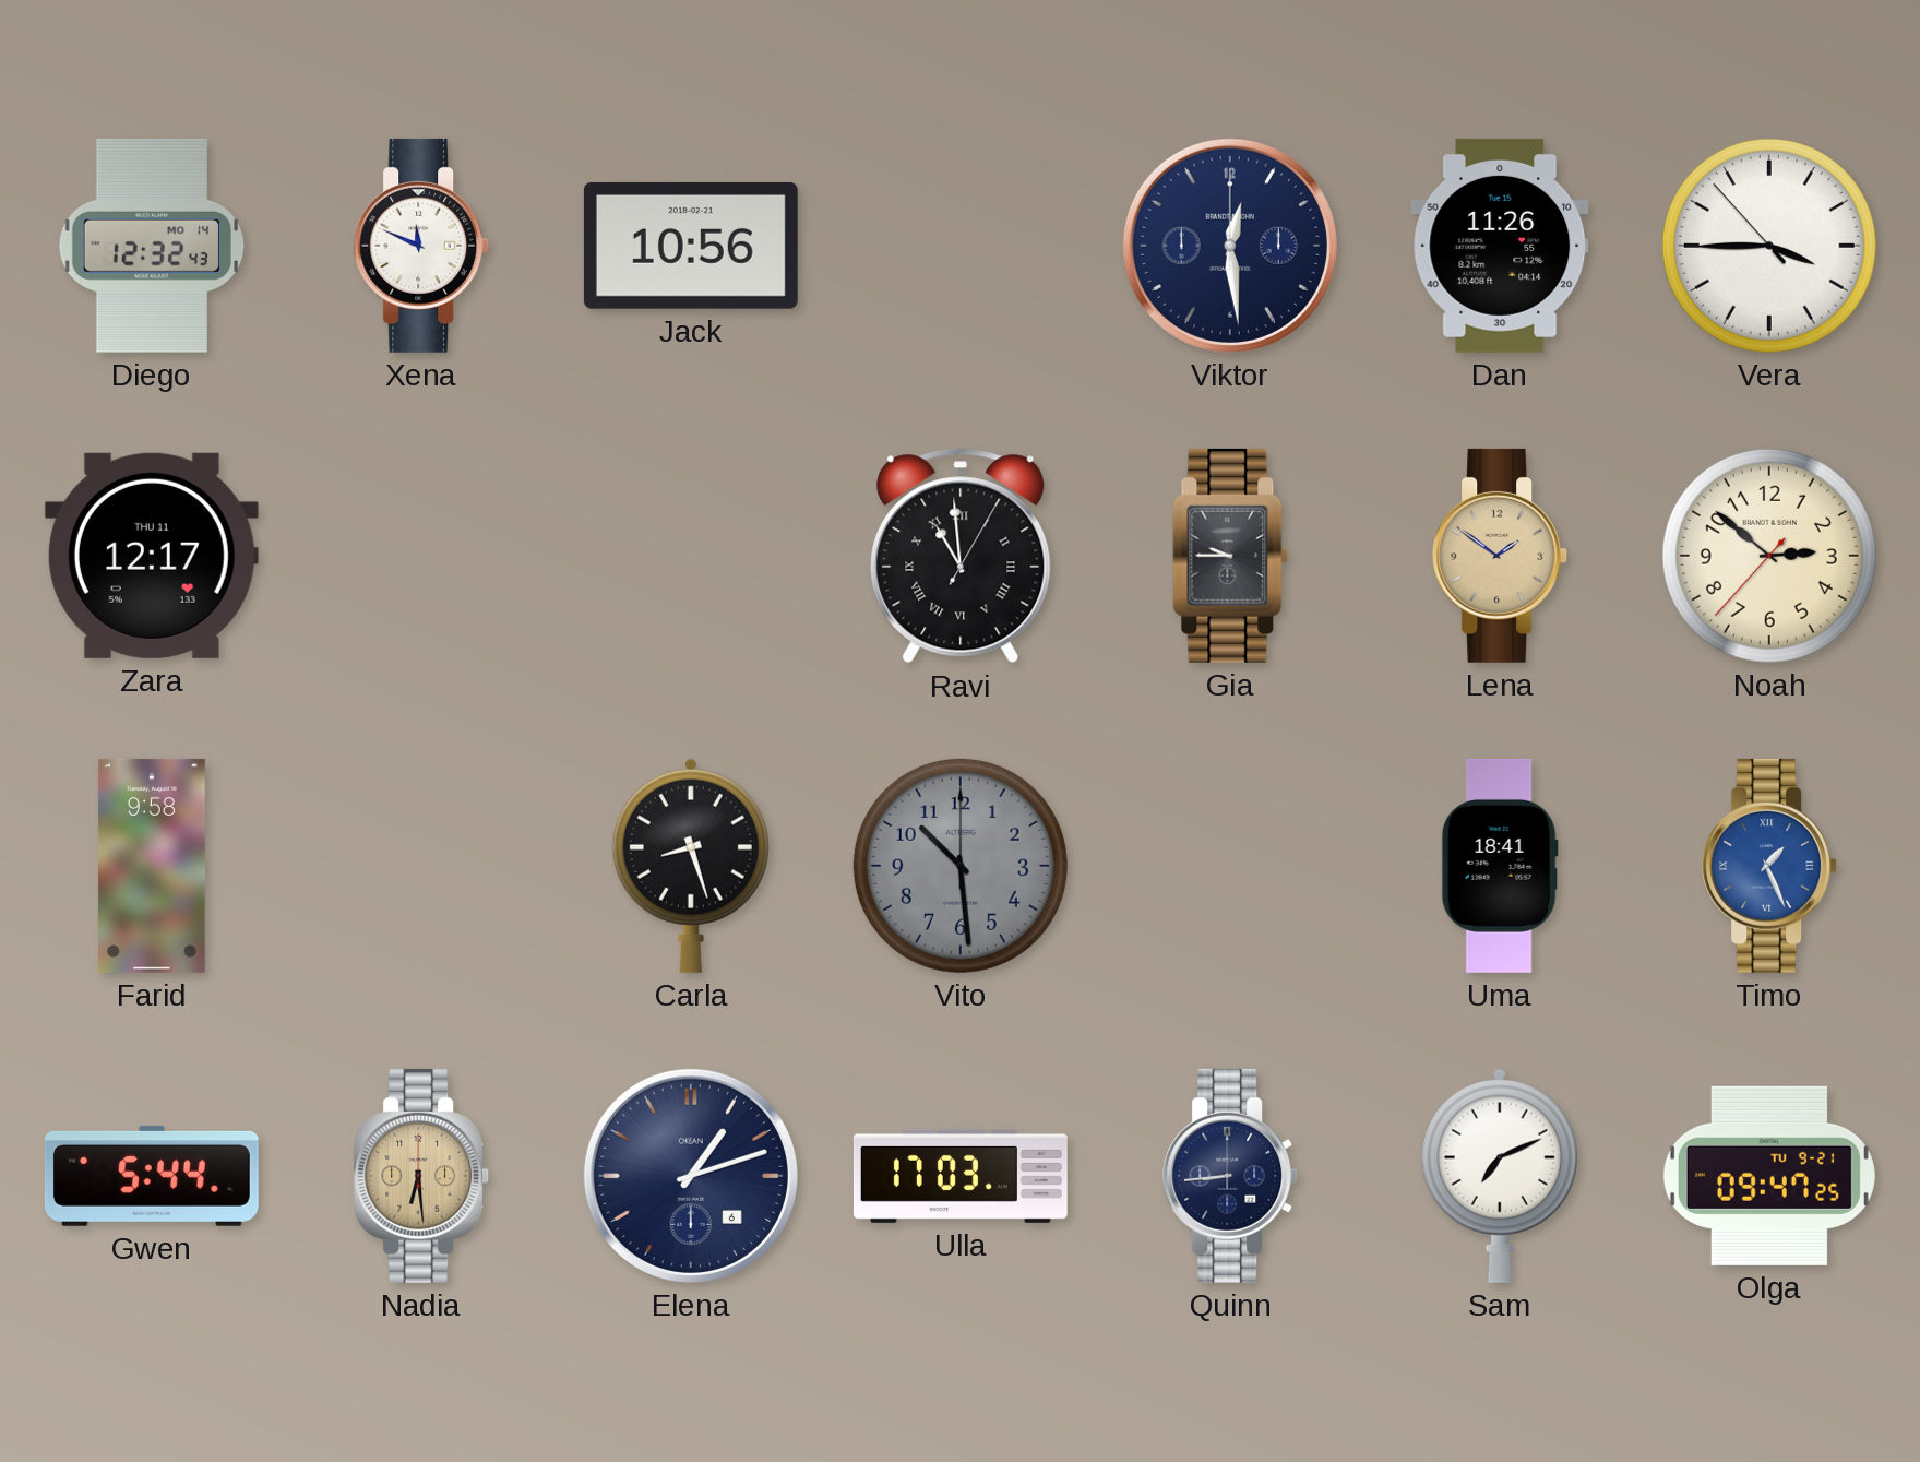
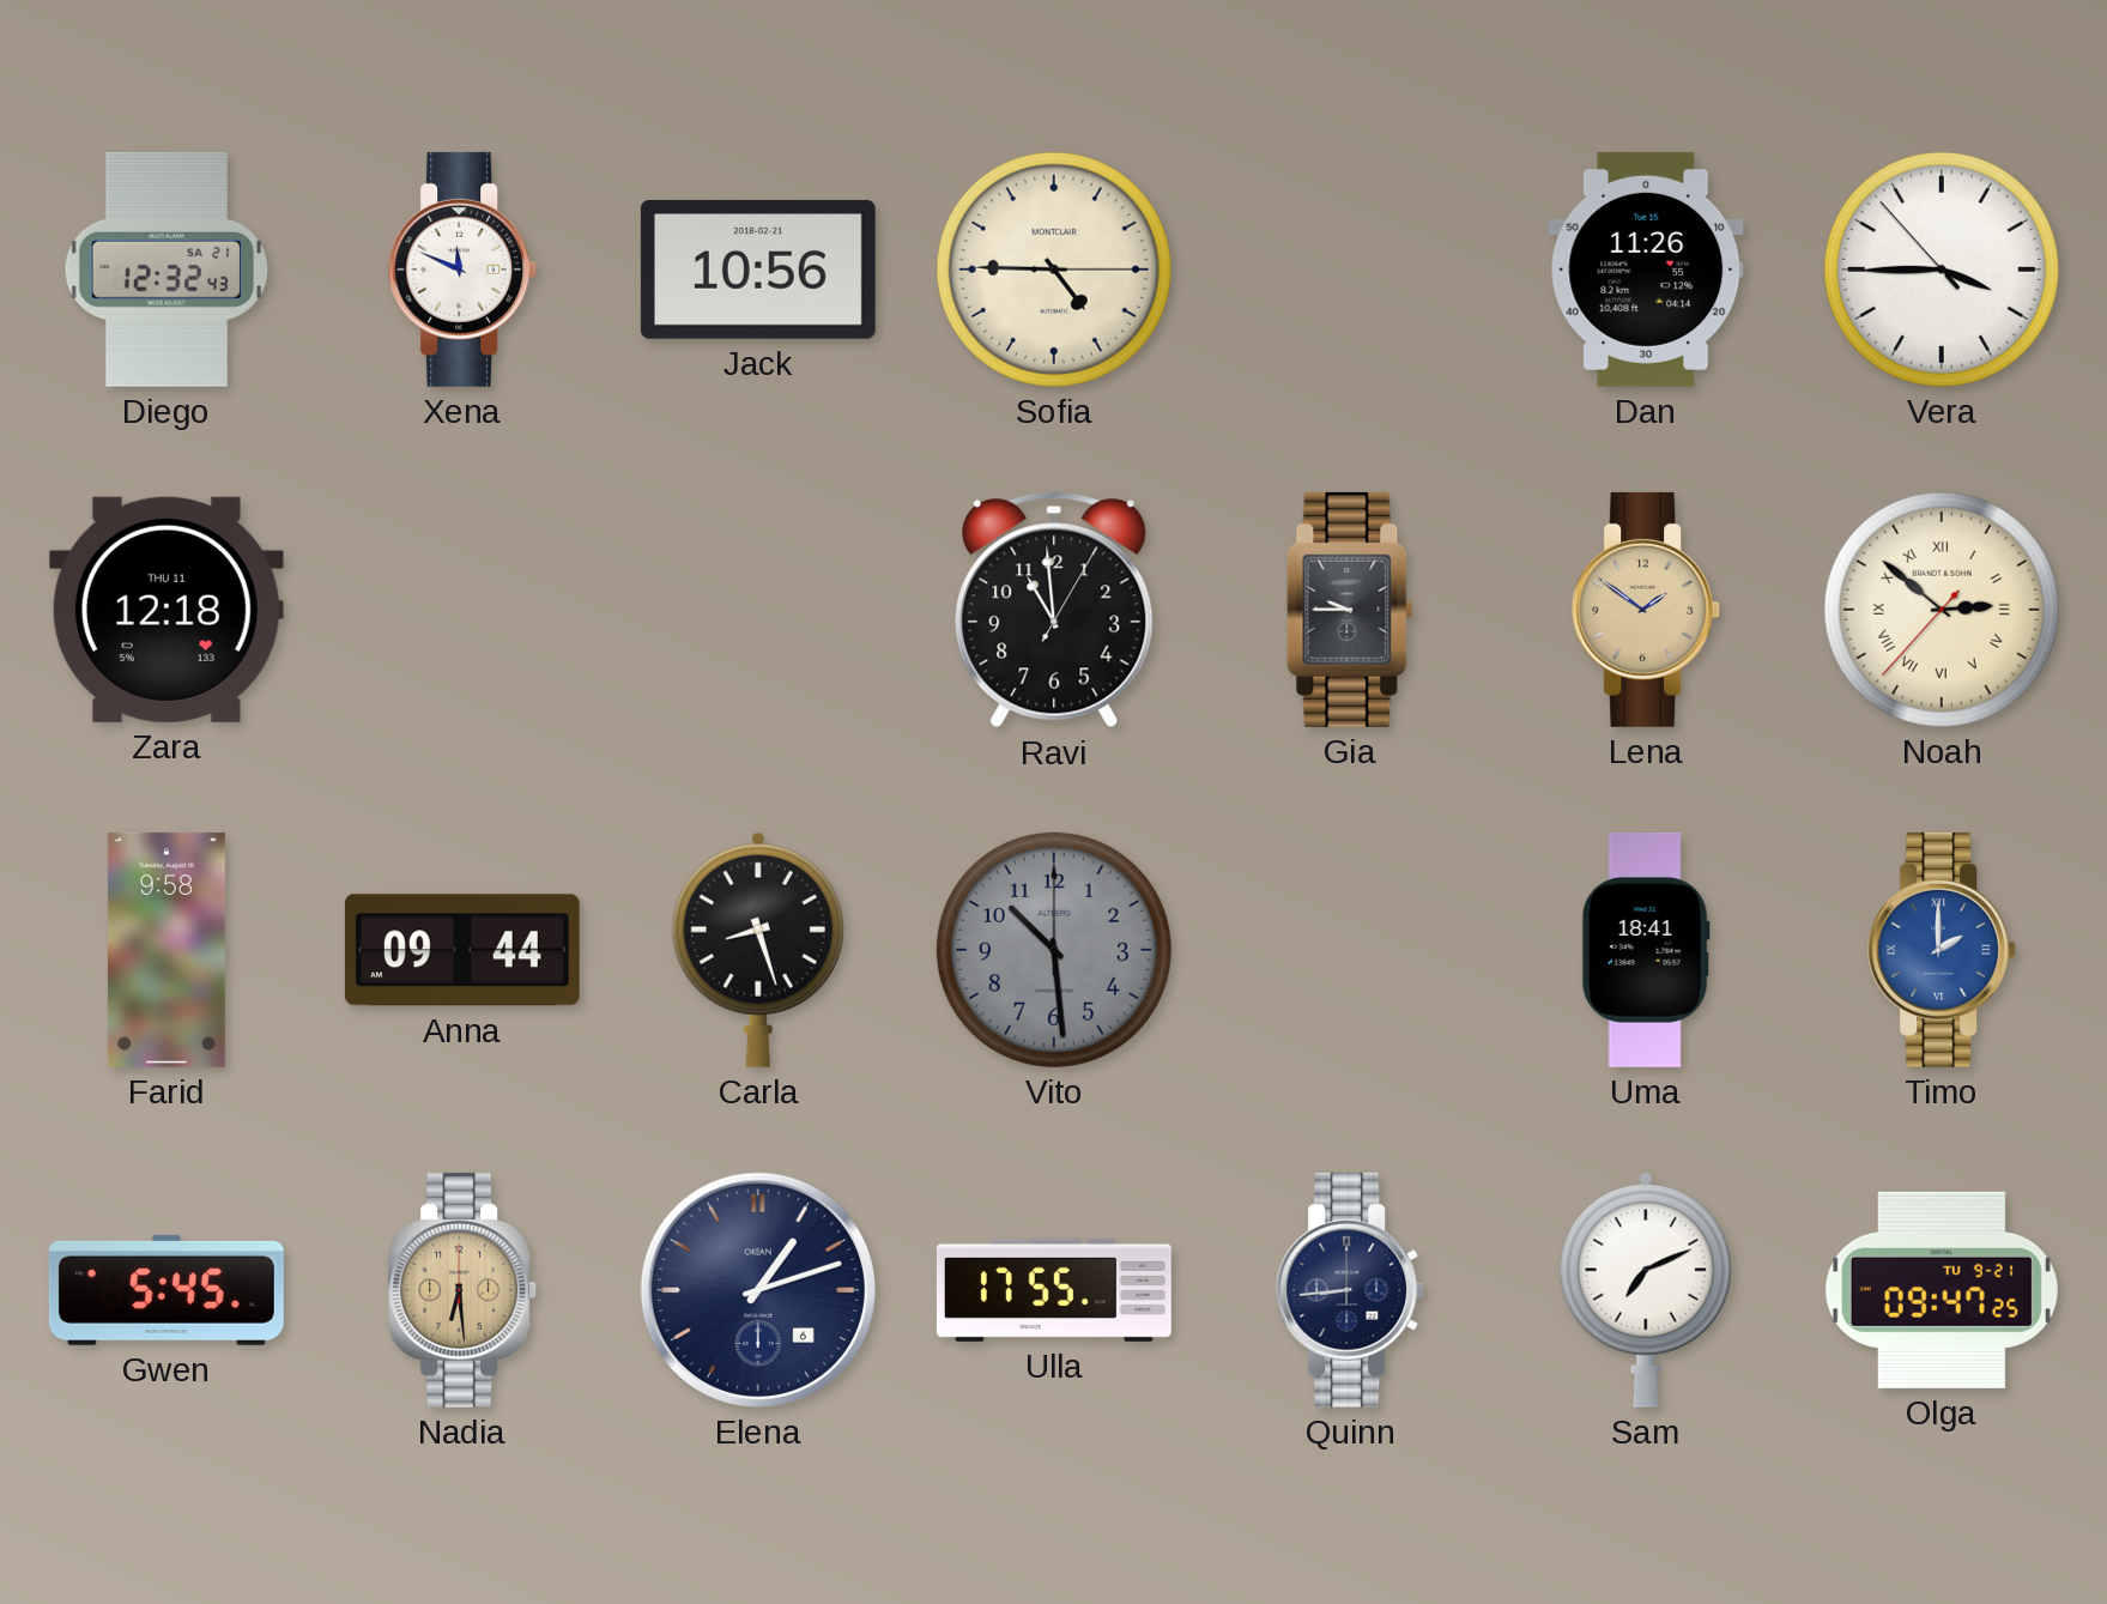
Diego date: MO 14 -> SA 21 (165, 270)
Sofia: none -> 4:45 (1054, 270)
Viktor: 12:29 -> none (1230, 246)
Zara: 12:17 -> 12:18 (166, 610)
Ravi numerals: Roman -> Arabic (1054, 610)
Noah numerals: Arabic -> Roman (1942, 610)
Anna: none -> 09:44 (462, 950)
Timo: 1:26 -> 2:00 (1943, 950)
Gwen: 5:44 -> 5:45 (166, 1290)
Ulla: 17:03 -> 17:55 (1054, 1290)
